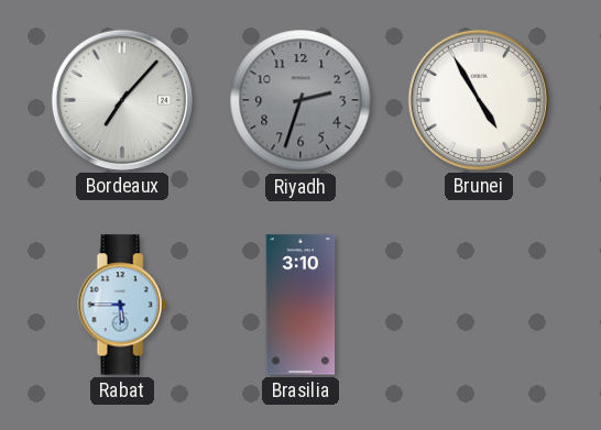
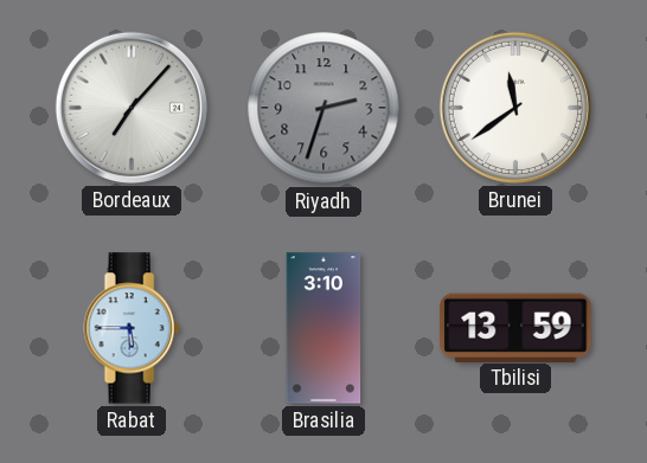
Brunei: 4:55 -> 11:39 (515, 108)
Tbilisi: none -> 13:59 (515, 327)
